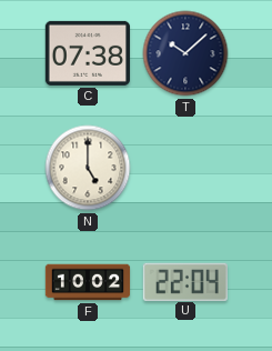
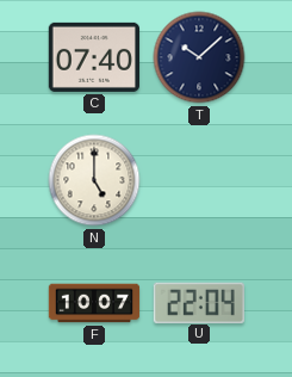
C: 07:38 -> 07:40 (93, 57)
F: 10:02 -> 10:07 (94, 303)
